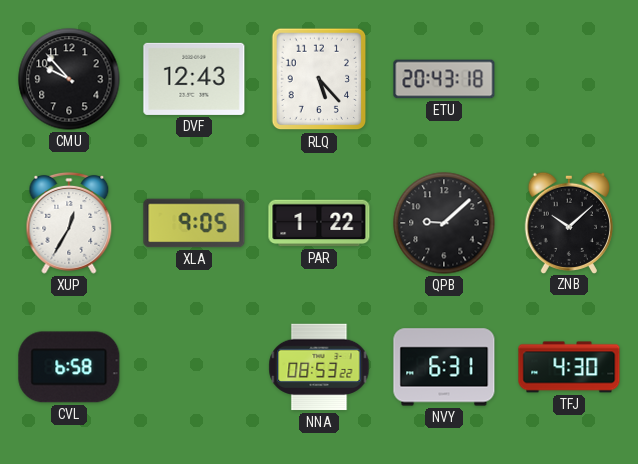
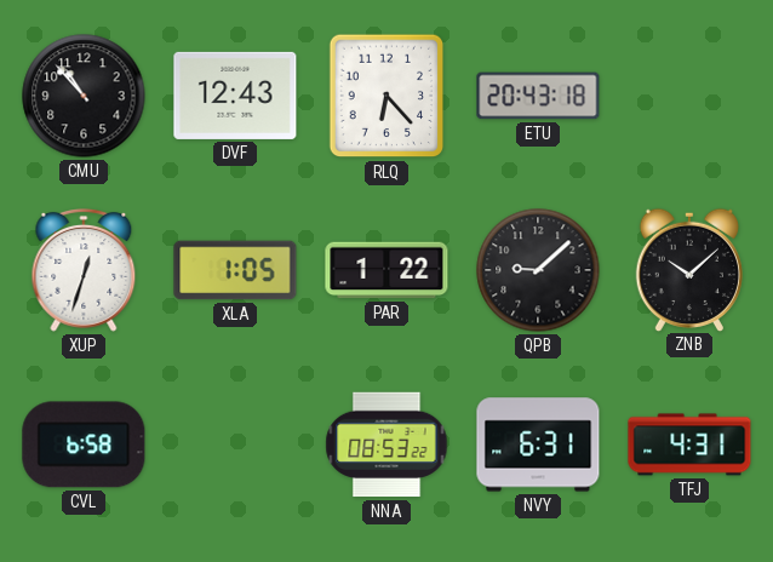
CMU: 9:53 -> 10:53 (84, 96)
RLQ: 5:23 -> 6:23 (386, 96)
XUP: 12:35 -> 12:33 (84, 270)
XLA: 9:05 -> 1:05 (235, 270)
TFJ: 4:30 -> 4:31 (689, 445)
